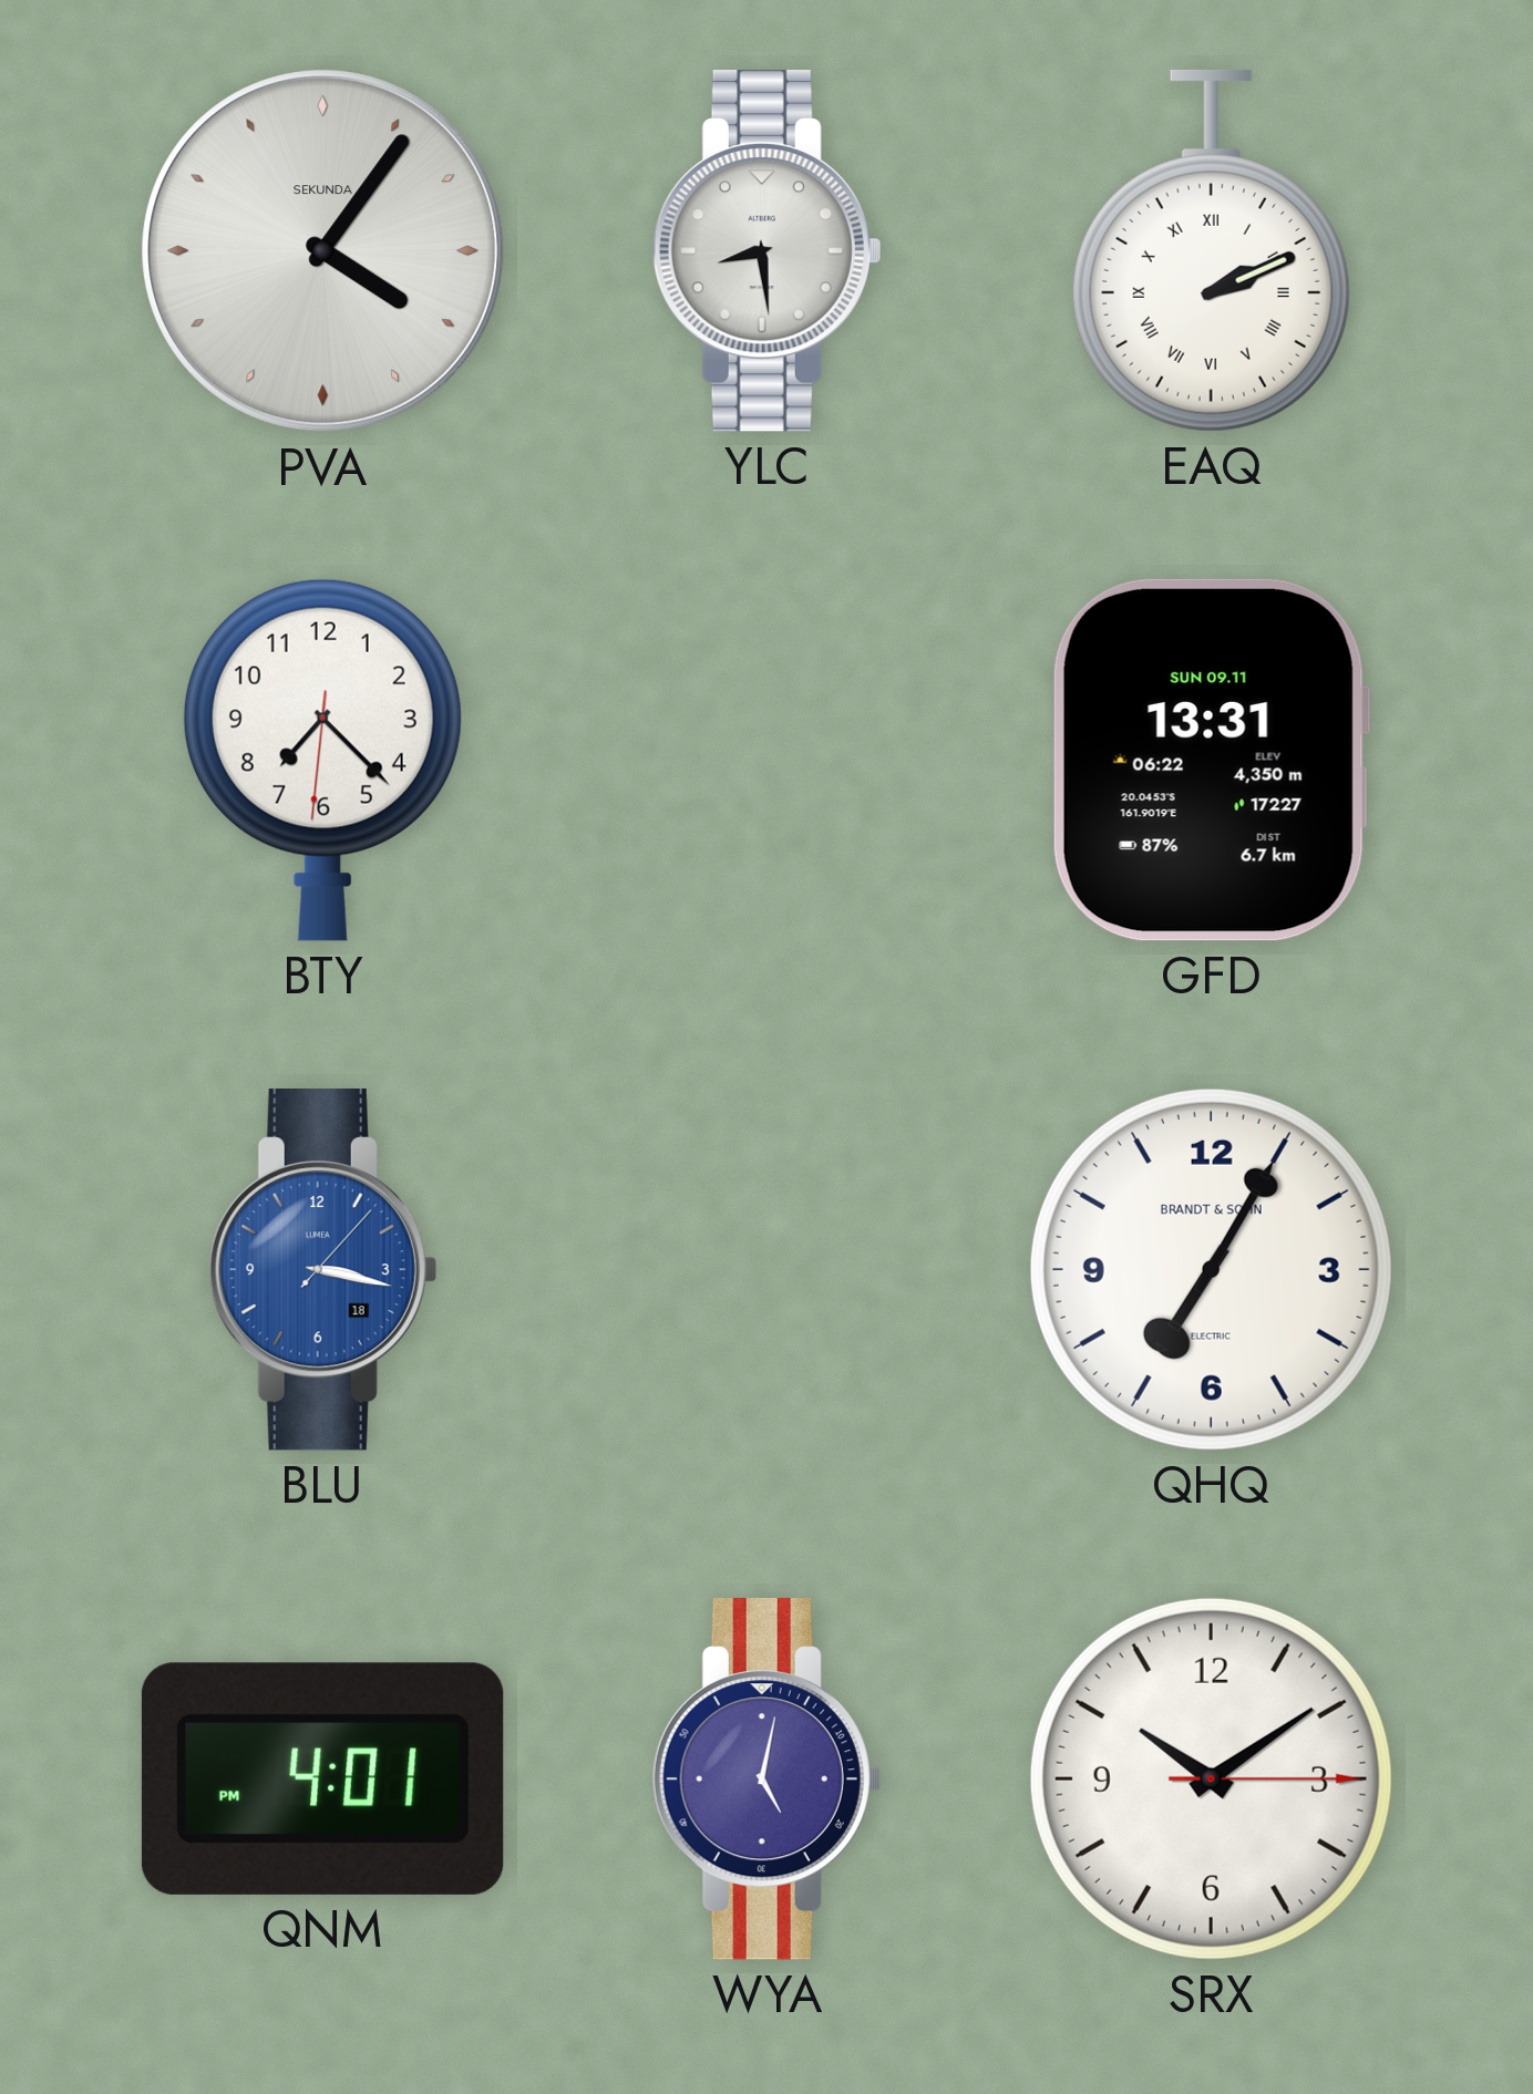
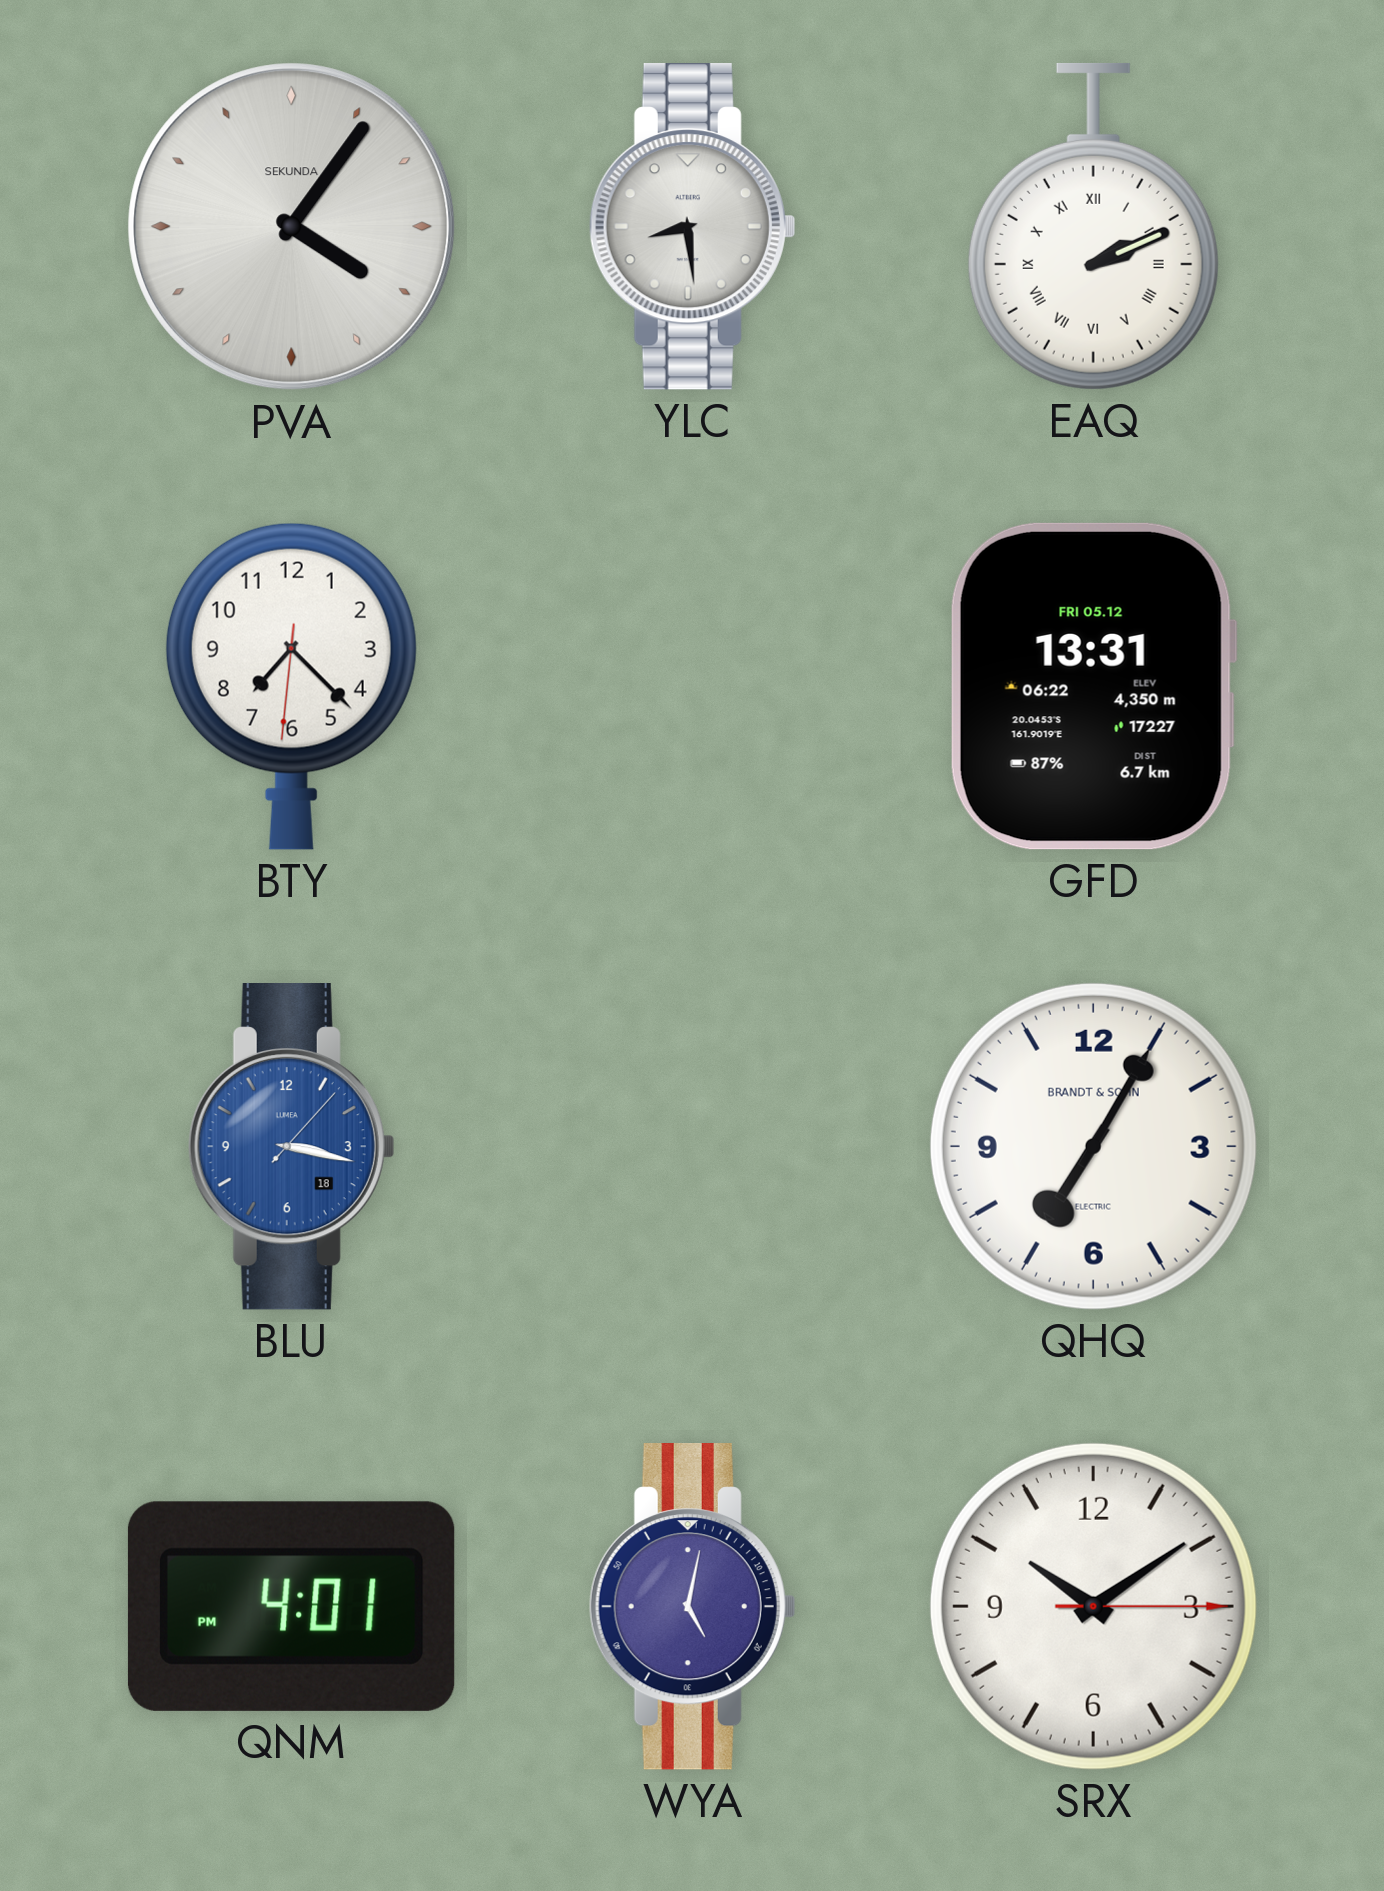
GFD date: SUN 09.11 -> FRI 05.12 (1093, 686)
